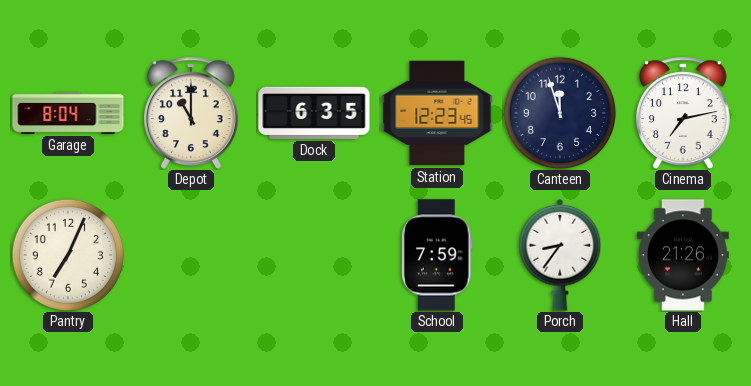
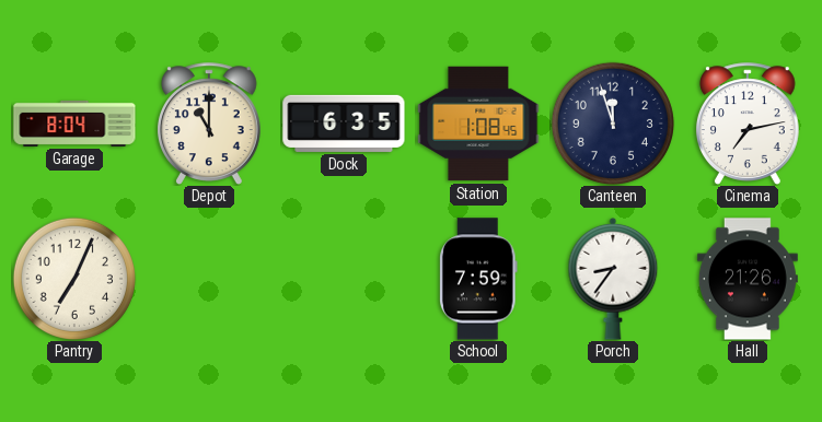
Station: 12:23 -> 1:08 (478, 124)
